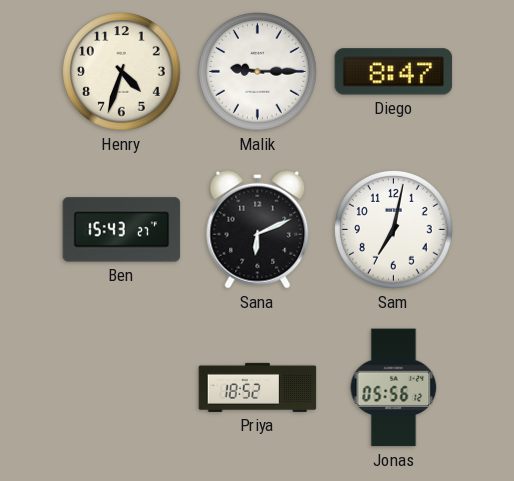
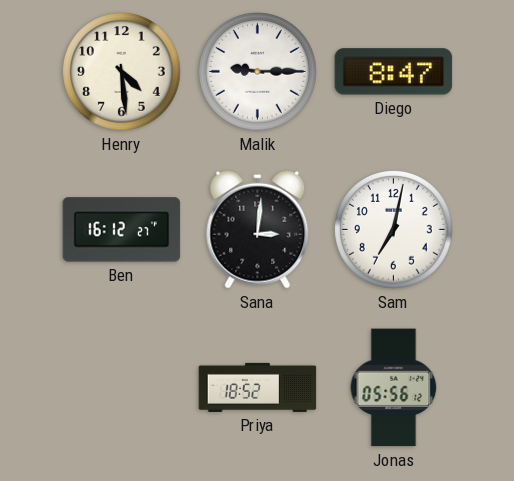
Henry: 4:33 -> 4:29 (122, 72)
Ben: 15:43 -> 16:12 (122, 230)
Sana: 6:11 -> 3:01 (258, 229)
